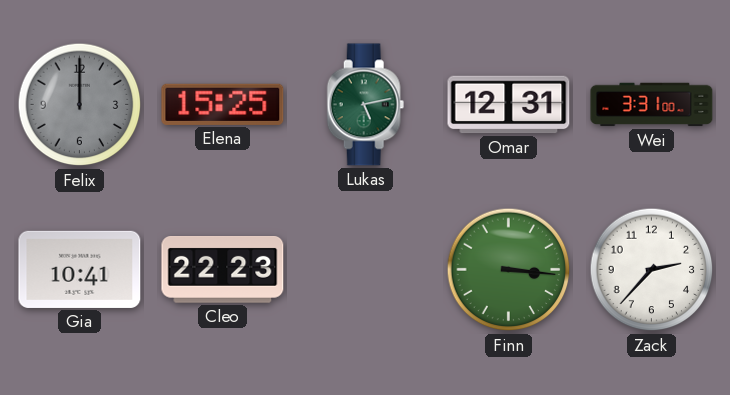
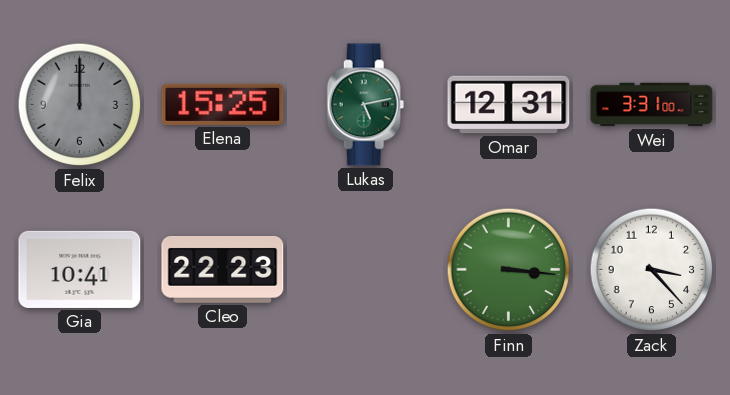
Zack: 2:37 -> 3:23 (652, 270)
